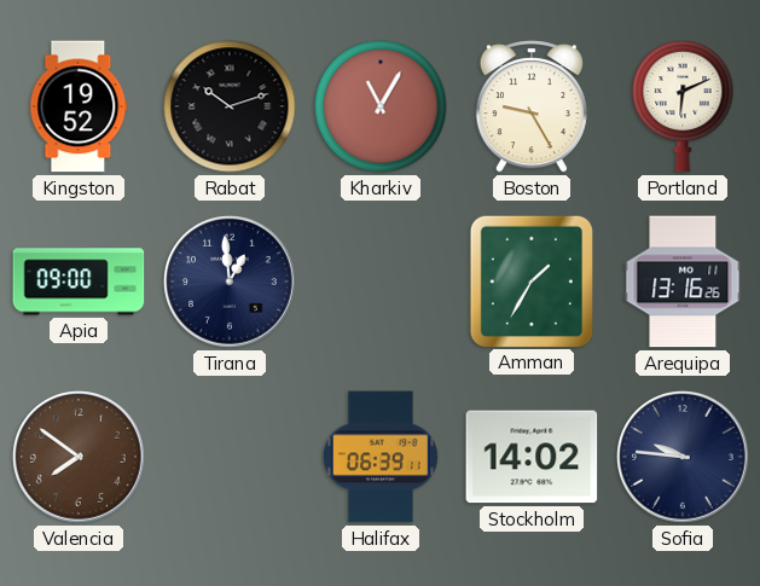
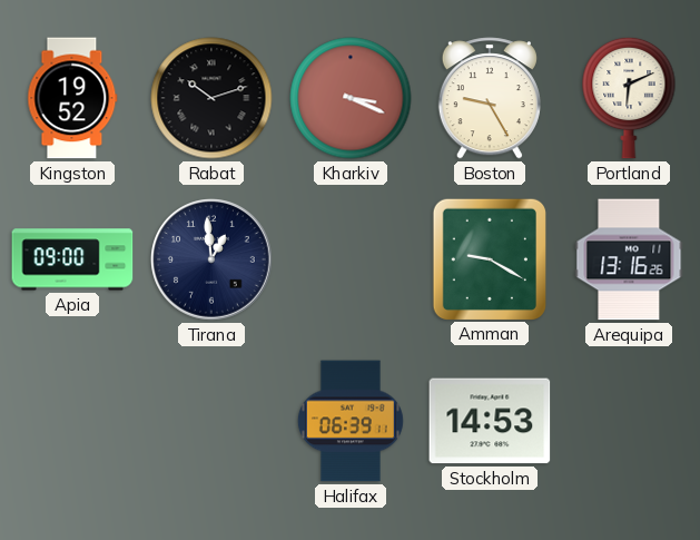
Kharkiv: 11:05 -> 3:19 (351, 98)
Amman: 1:35 -> 9:20 (489, 258)
Valencia: 7:51 -> none (80, 458)
Stockholm: 14:02 -> 14:53 (490, 421)
Sofia: 9:46 -> none (684, 458)
